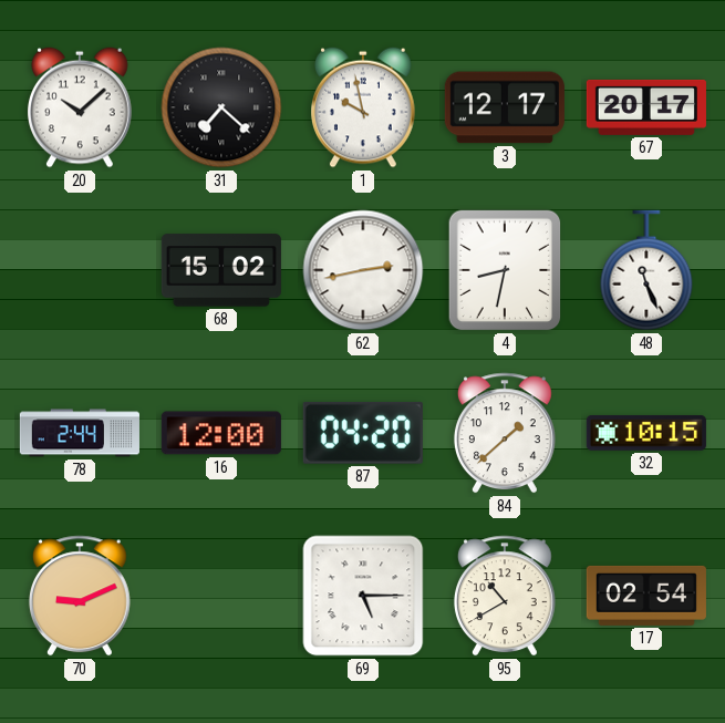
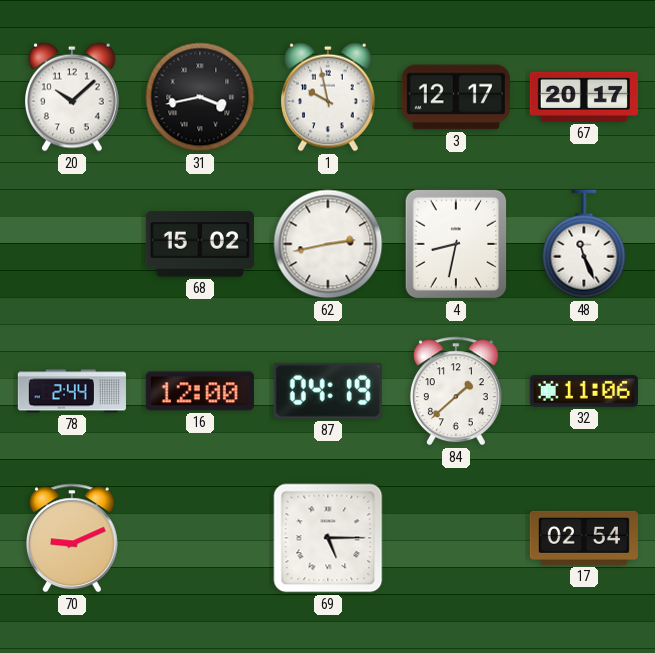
31: 7:22 -> 3:43 (200, 97)
87: 04:20 -> 04:19 (328, 391)
32: 10:15 -> 11:06 (584, 392)
95: 10:40 -> none (505, 596)
